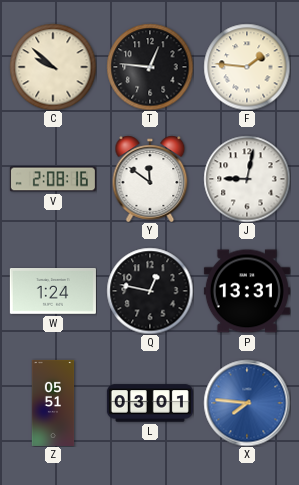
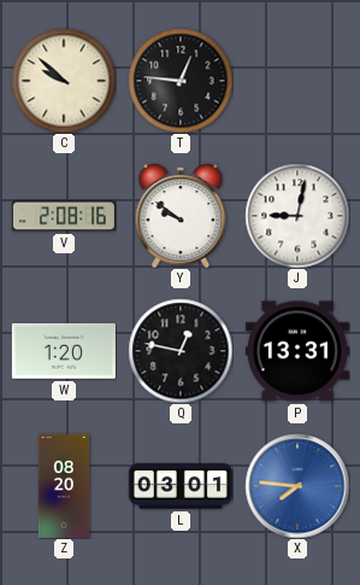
F: 1:46 -> none (247, 67)
Y: 11:51 -> 9:51 (181, 216)
W: 1:24 -> 1:20 (64, 352)
Z: 05:51 -> 08:20 (64, 486)
